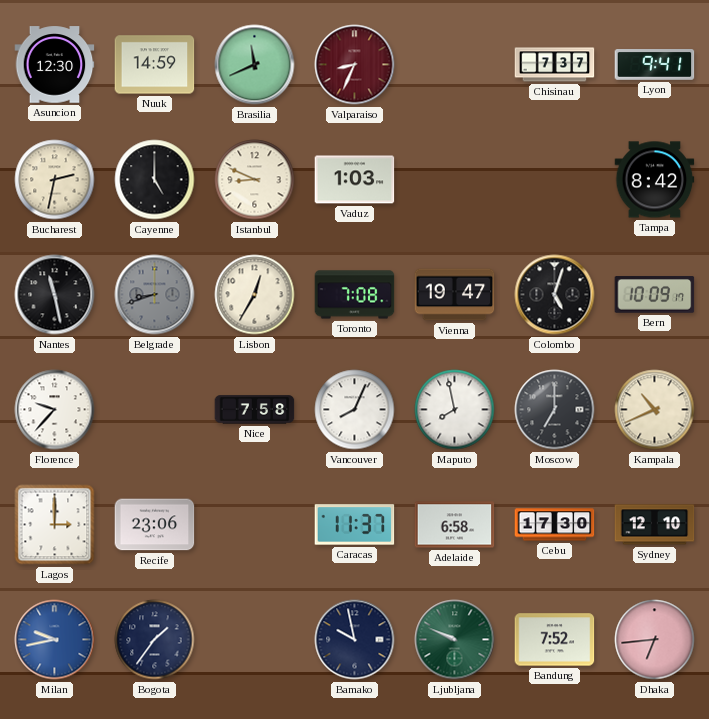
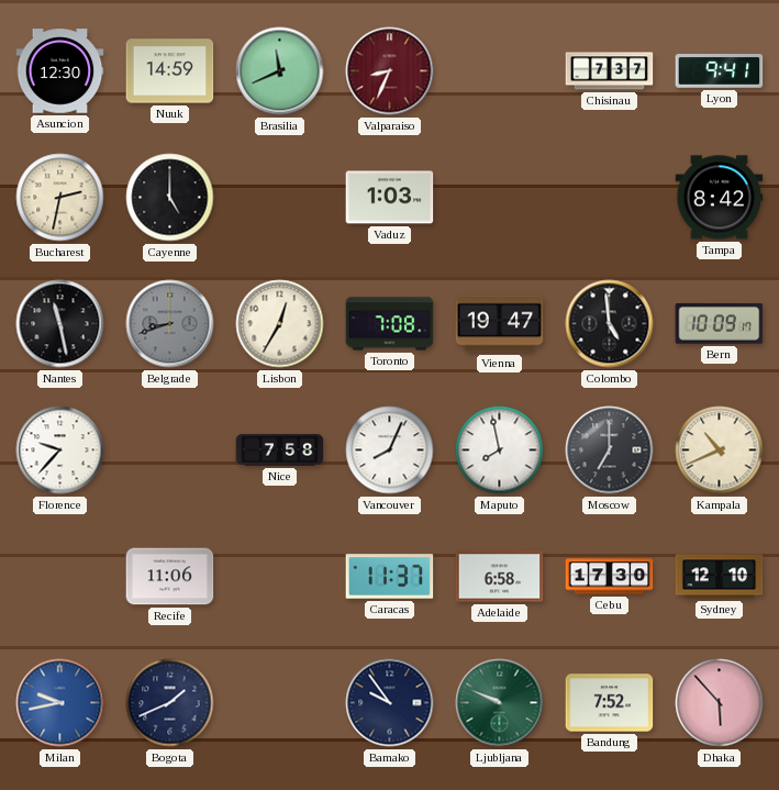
Istanbul: 8:49 -> none (255, 180)
Colombo: 5:03 -> 4:59 (610, 324)
Lagos: 3:00 -> none (55, 525)
Recife: 23:06 -> 11:06 (170, 577)
Bogota: 1:36 -> 1:41 (170, 703)
Bamako: 9:58 -> 9:54 (390, 703)
Dhaka: 6:44 -> 5:53 (720, 703)
